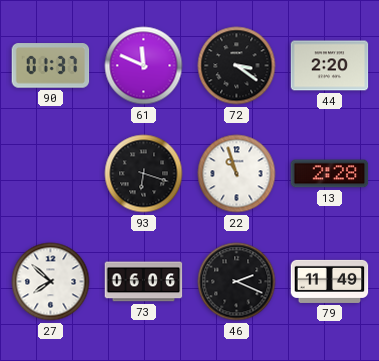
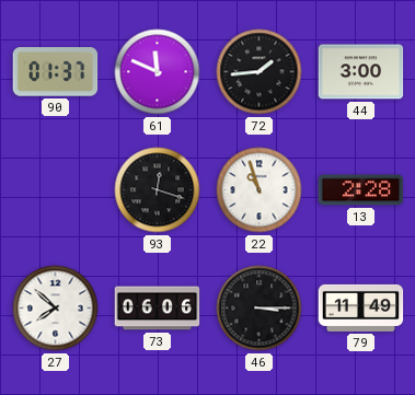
72: 3:21 -> 1:44 (260, 72)
44: 2:20 -> 3:00 (361, 72)
93: 6:18 -> 12:18 (158, 190)
46: 2:19 -> 3:15 (260, 309)
